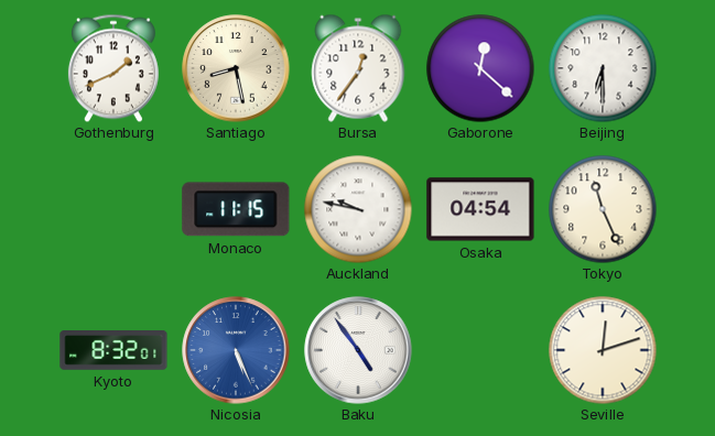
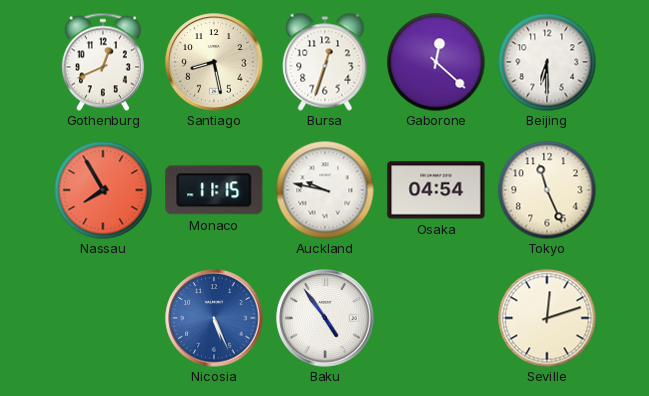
Gothenburg: 1:41 -> 12:41 (103, 62)
Bursa: 12:36 -> 12:33 (325, 62)
Nassau: none -> 7:55 (103, 190)
Kyoto: 8:32 -> none (113, 350)
